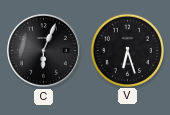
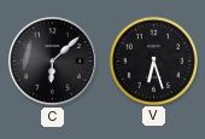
C: 6:04 -> 6:08 (53, 62)
